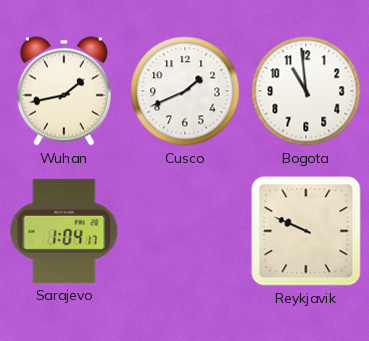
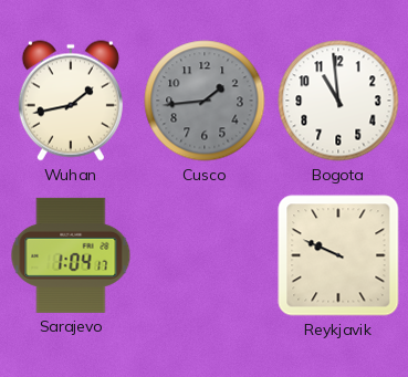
Cusco: 1:41 -> 1:44 (205, 101)
Cusco dial: white -> grey (205, 101)
